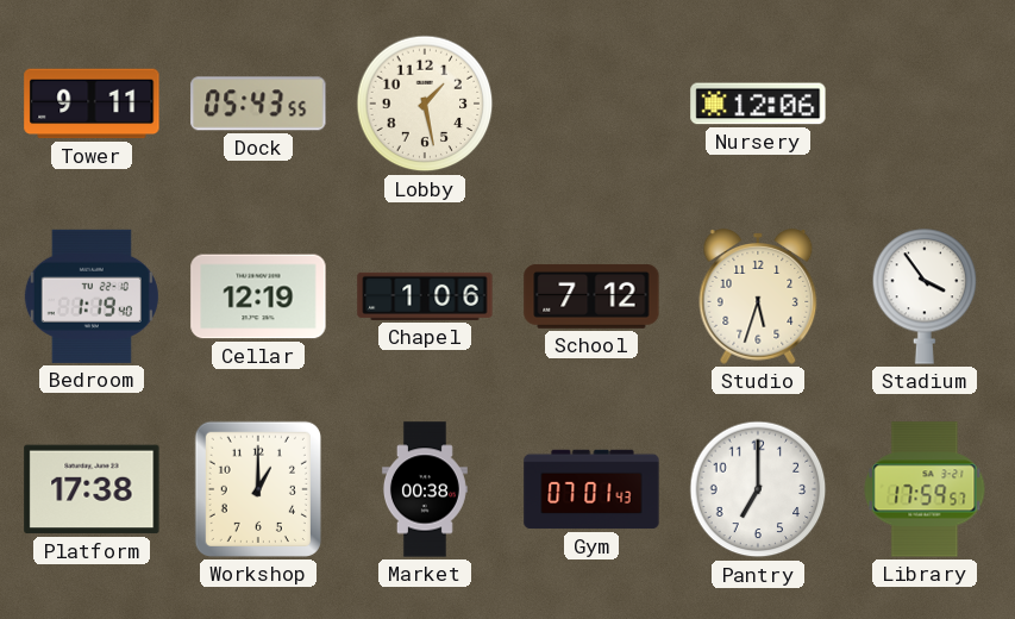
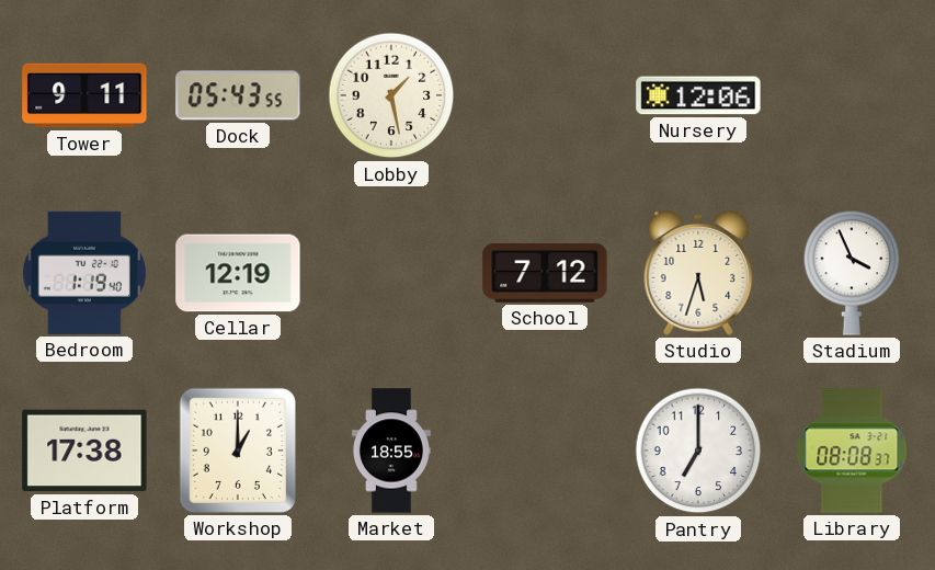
Chapel: 1:06 -> none (425, 296)
Stadium: 3:54 -> 3:56 (852, 273)
Market: 00:38 -> 18:55 (391, 451)
Gym: 07:01 -> none (591, 489)
Library: 17:59 -> 08:08 (852, 451)
